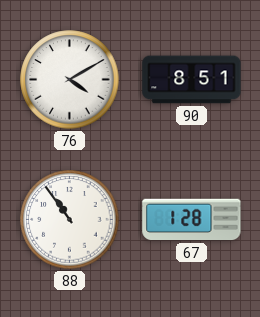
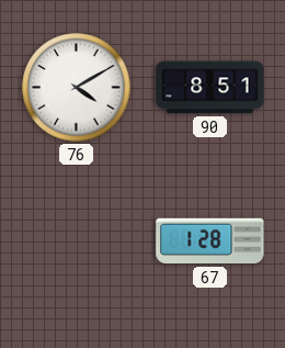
88: 10:54 -> none (70, 220)
